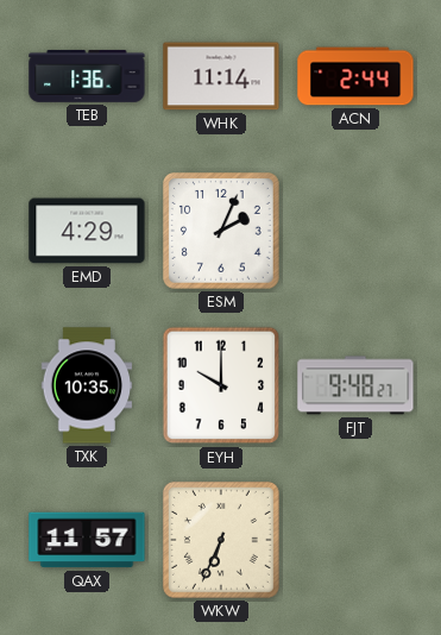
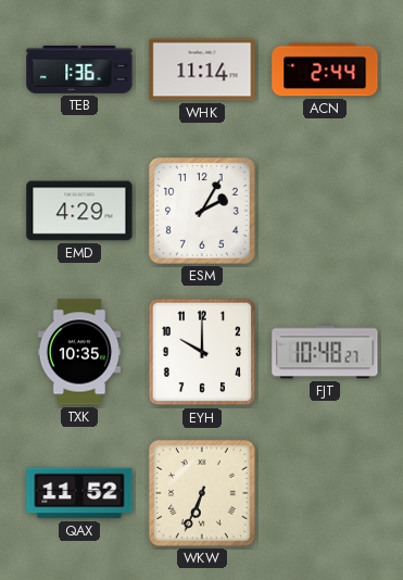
ESM: 2:04 -> 2:05 (202, 211)
FJT: 9:48 -> 10:48 (325, 352)
QAX: 11:57 -> 11:52 (79, 493)
